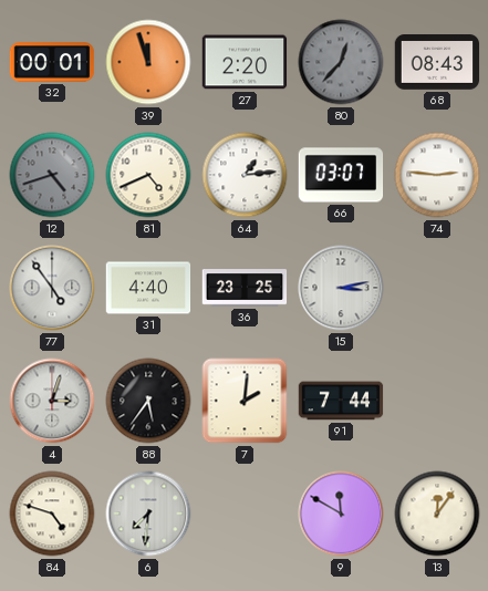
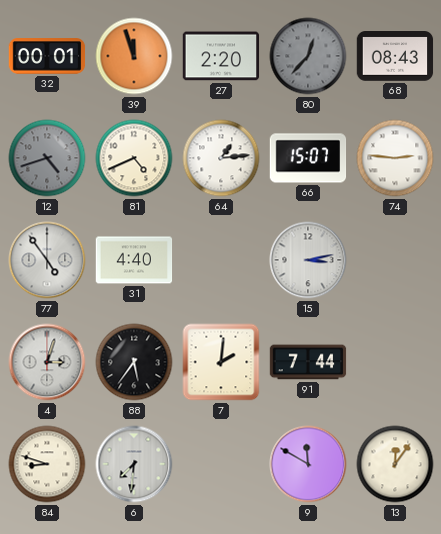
66: 03:07 -> 15:07 (308, 158)
36: 23:25 -> none (245, 289)
84: 4:48 -> 8:48 (47, 464)
